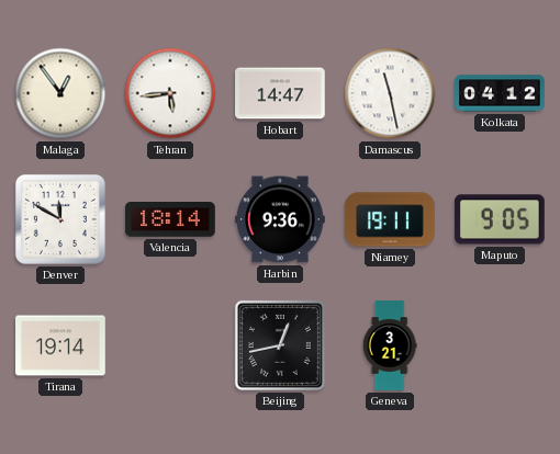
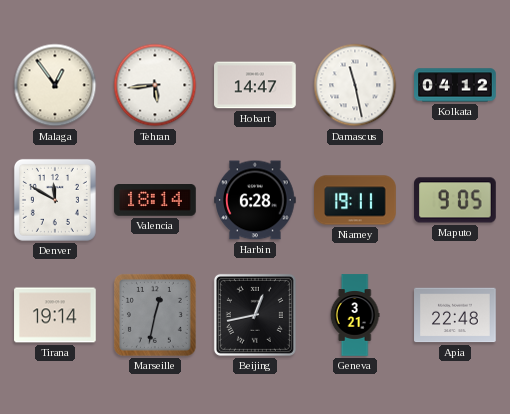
Harbin: 9:36 -> 6:28 (255, 200)
Marseille: none -> 12:32 (155, 315)
Apia: none -> 22:48 (455, 315)
